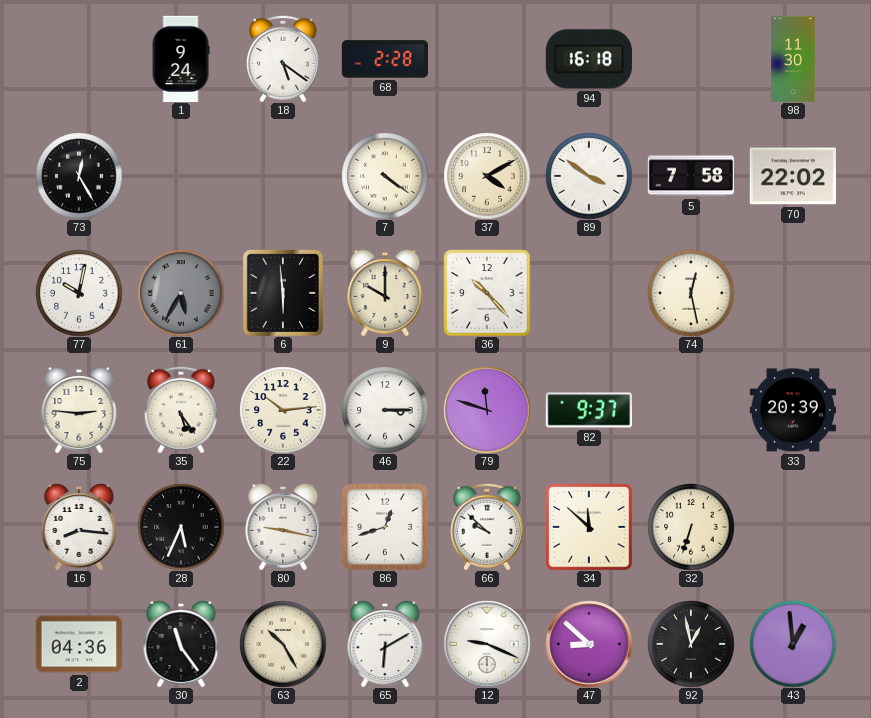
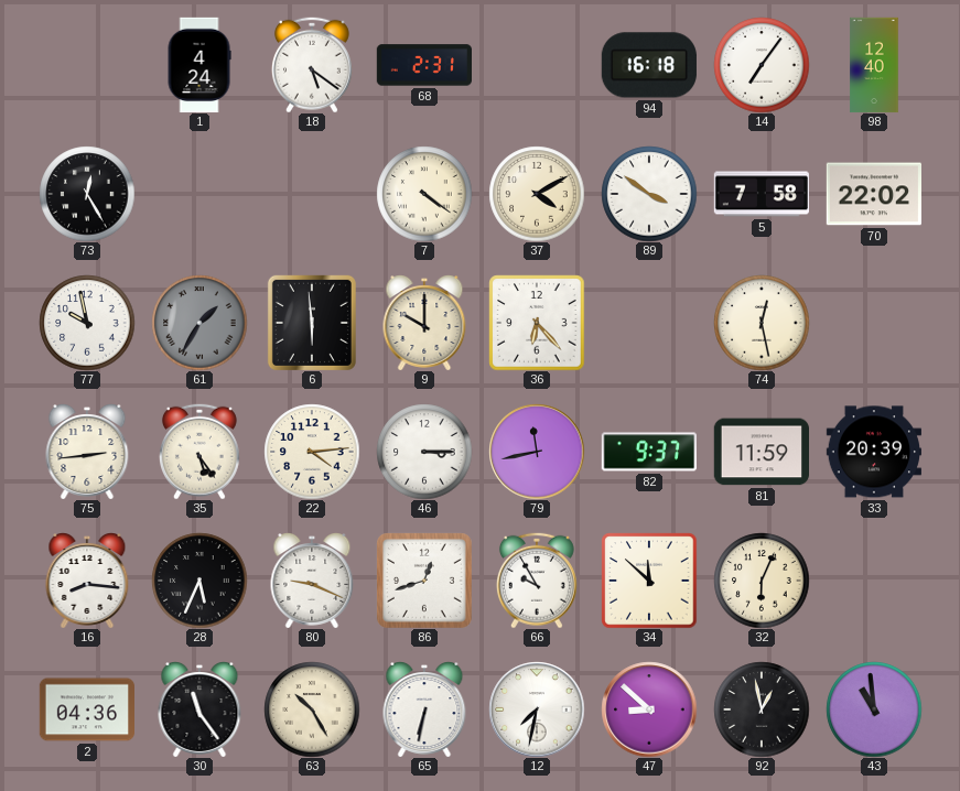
1: 9:24 -> 4:24 (199, 65)
68: 2:28 -> 2:31 (423, 65)
14: none -> 7:06 (762, 65)
98: 11:30 -> 12:40 (874, 65)
77: 10:02 -> 9:58 (87, 323)
61: 5:35 -> 1:35 (199, 323)
36: 10:23 -> 6:23 (537, 323)
75: 2:46 -> 2:44 (87, 452)
22: 10:14 -> 4:14 (312, 452)
79: 11:48 -> 11:43 (537, 452)
81: none -> 11:59 (761, 452)
80: 9:17 -> 9:19 (312, 581)
66: 9:52 -> 9:55 (537, 581)
32: 6:33 -> 6:04 (762, 581)
65: 6:10 -> 6:32 (424, 709)
12: 9:19 -> 7:32 (537, 709)
43: 12:59 -> 10:59 (874, 709)
